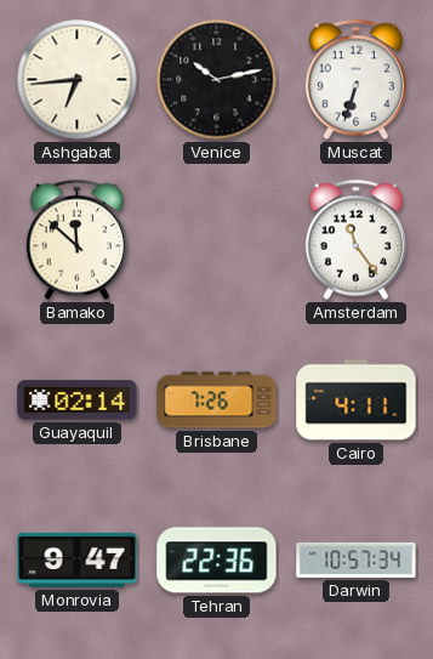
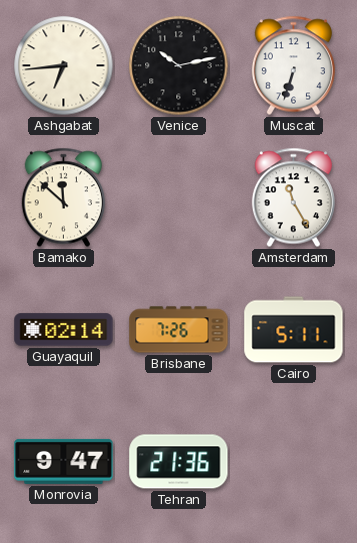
Amsterdam: 11:24 -> 11:25 (293, 198)
Cairo: 4:11 -> 5:11 (294, 330)
Tehran: 22:36 -> 21:36 (179, 462)
Darwin: 10:57 -> none (357, 559)
